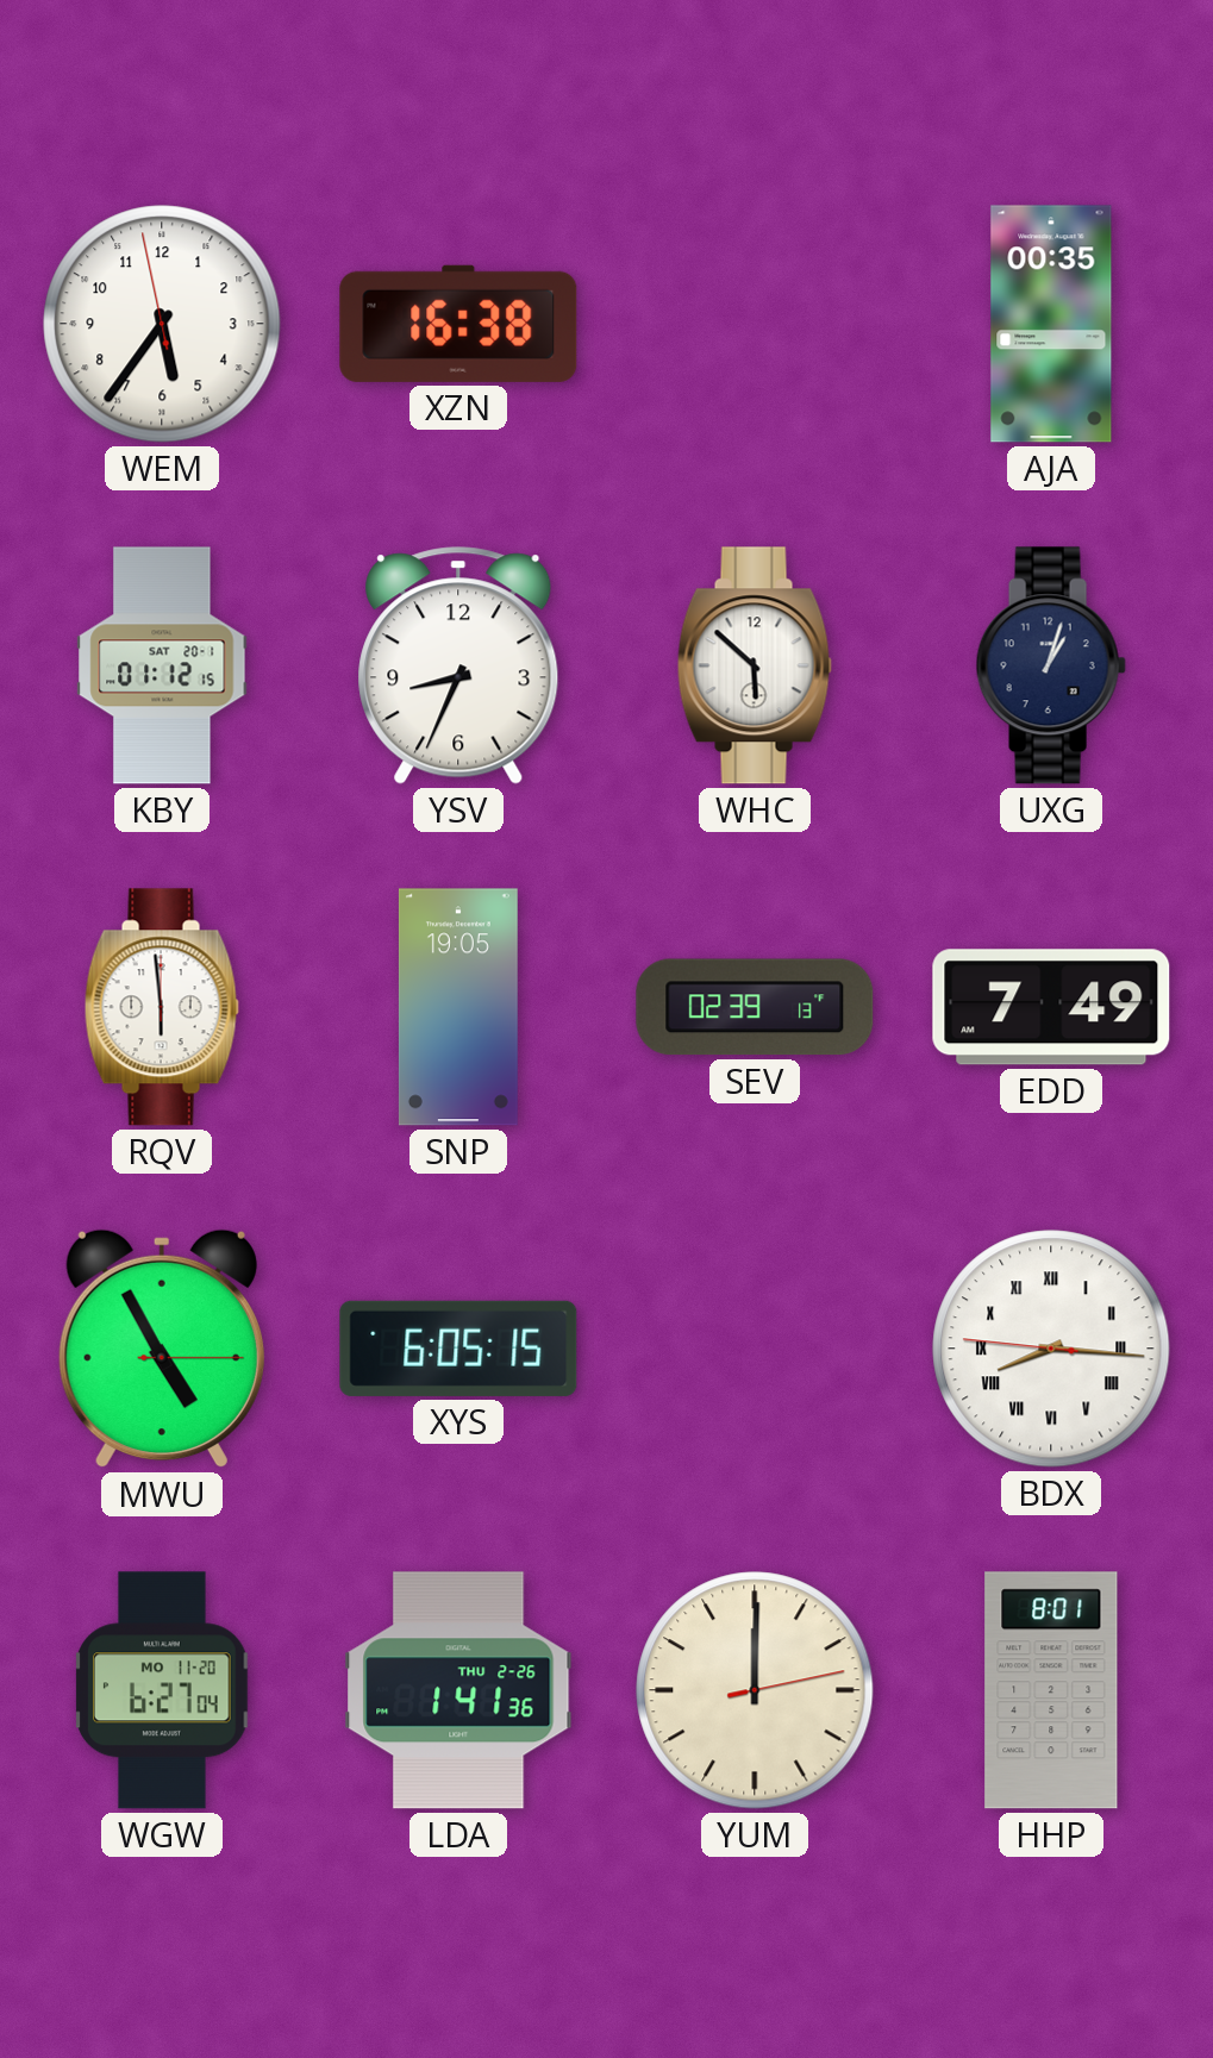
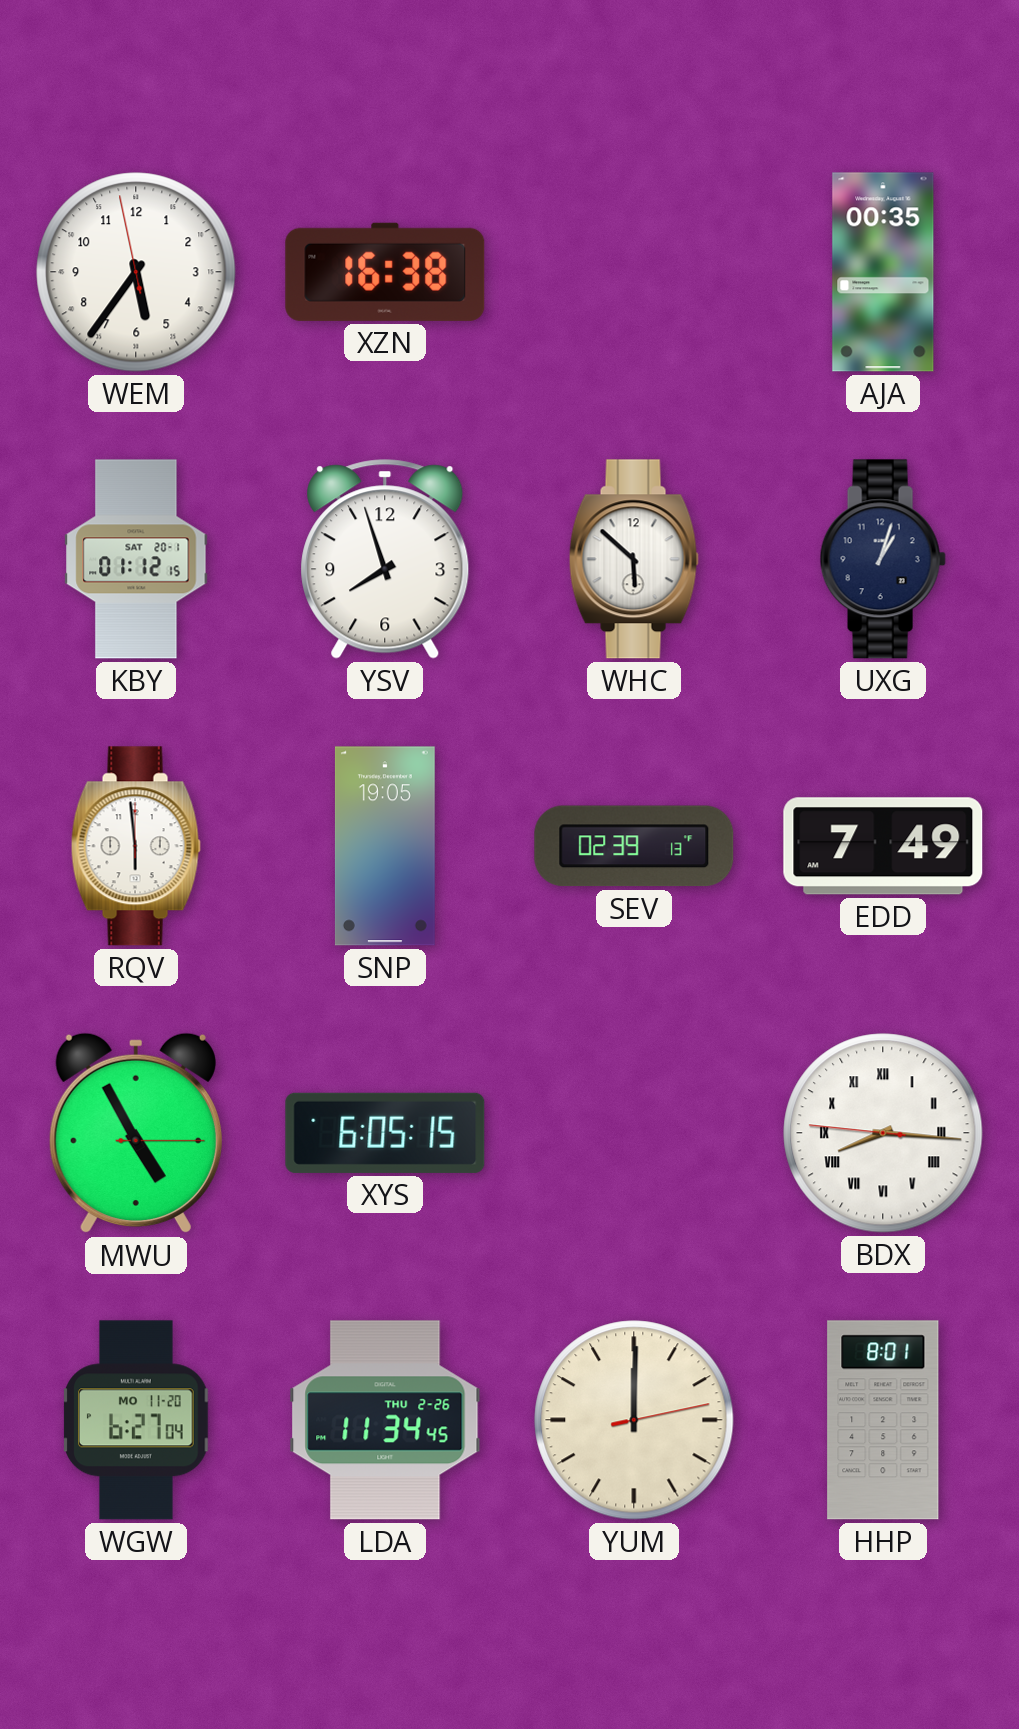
YSV: 8:34 -> 7:57 (385, 559)
LDA: 1:41 -> 11:34 (385, 1420)
